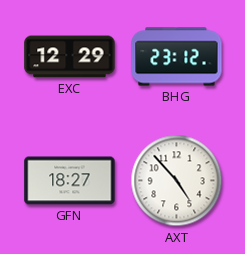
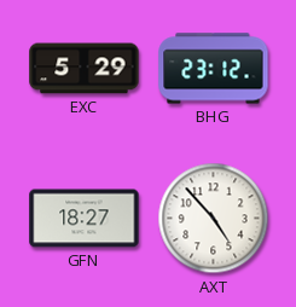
EXC: 12:29 -> 5:29 (85, 69)
